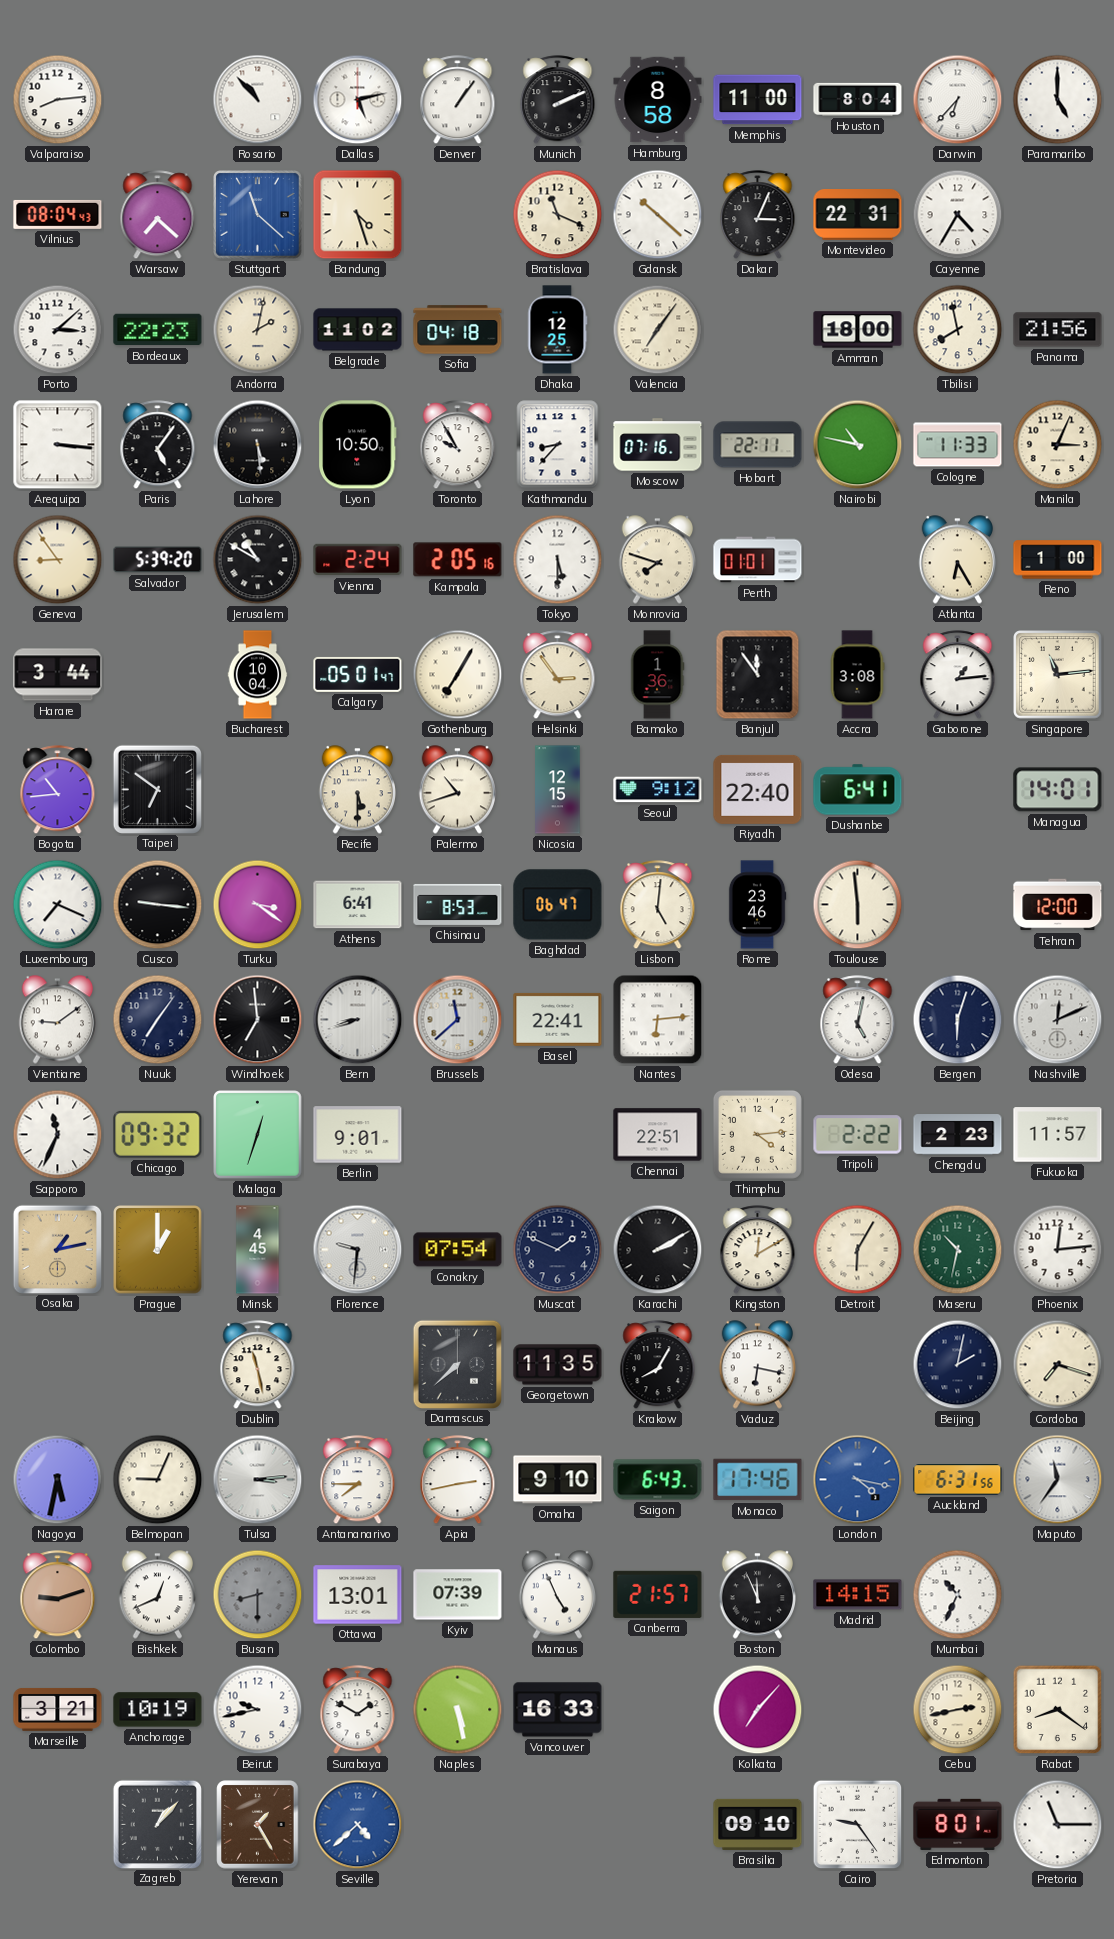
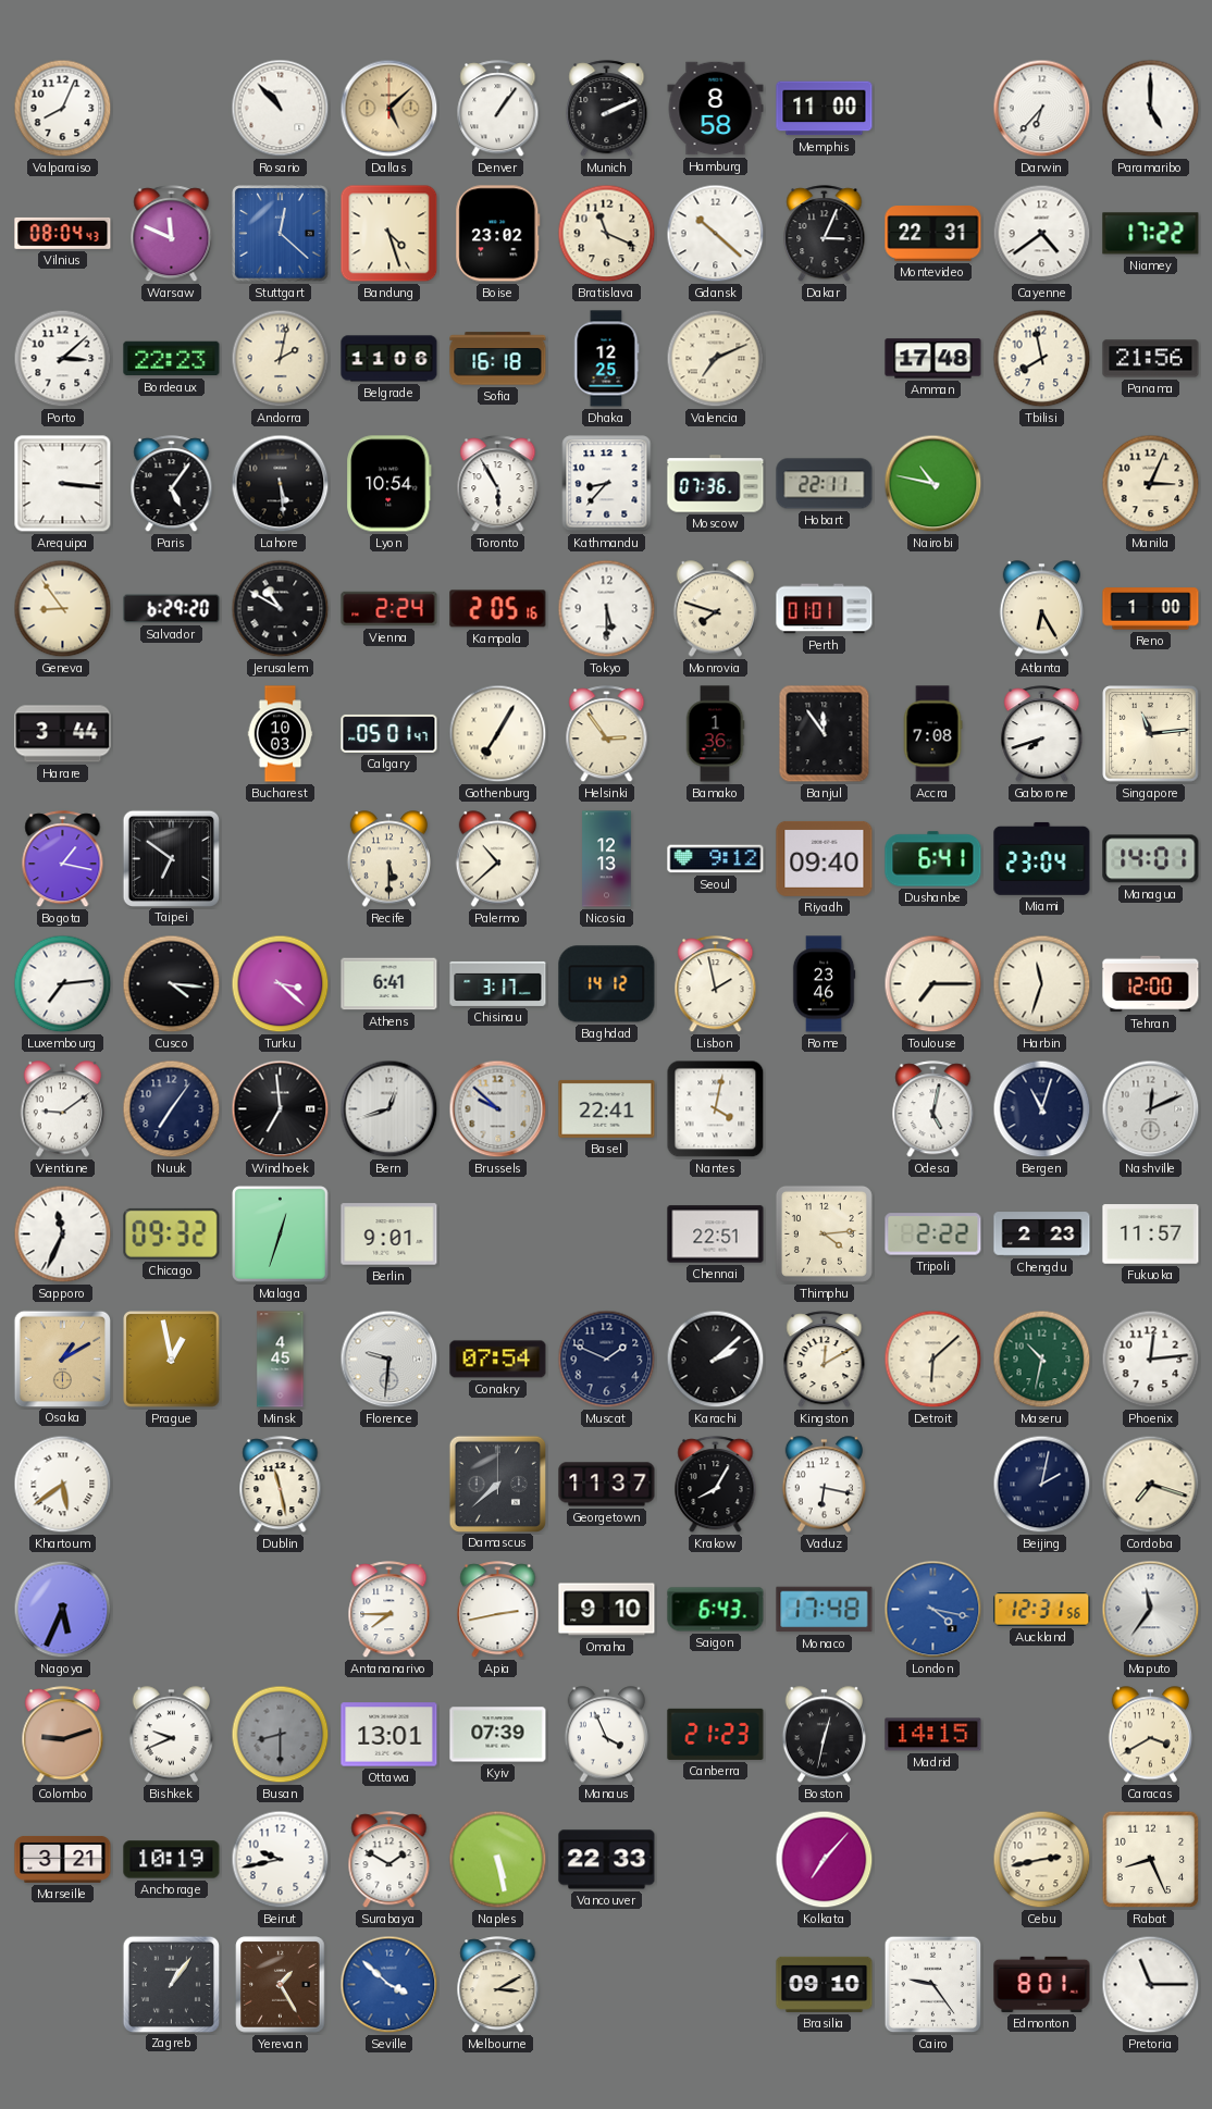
Valparaiso: 8:14 -> 8:04 (63, 109)
Dallas: 5:13 -> 5:08 (389, 109)
Dallas dial: white -> champagne (389, 109)
Houston: 8:04 -> none (858, 99)
Warsaw: 7:22 -> 11:49 (172, 234)
Stuttgart: 11:22 -> 12:22 (281, 234)
Boise: none -> 23:02 (498, 234)
Cayenne: 4:35 -> 4:39 (1042, 234)
Niamey: none -> 17:22 (1151, 234)
Belgrade: 11:02 -> 11:06 (389, 359)
Sofia: 04:18 -> 16:18 (498, 359)
Valencia: 7:06 -> 7:11 (716, 359)
Amman: 18:00 -> 17:48 (933, 359)
Lyon: 10:50 -> 10:54 (389, 484)
Toronto: 9:55 -> 5:55 (498, 484)
Moscow: 07:16 -> 07:36 (716, 484)
Cologne: 11:33 -> none (958, 445)
Salvador: 5:39 -> 6:29 (172, 609)
Bucharest: 10:04 -> 10:03 (281, 734)
Accra: 3:08 -> 7:08 (932, 734)
Gaborone: 1:14 -> 7:42 (1042, 734)
Bogota: 10:44 -> 1:17 (63, 859)
Palermo: 10:42 -> 10:38 (497, 859)
Nicosia: 12:15 -> 12:13 (607, 859)
Riyadh: 22:40 -> 09:40 (825, 858)
Miami: none -> 23:04 (1042, 858)
Luxembourg: 7:19 -> 7:14 (63, 984)
Cusco: 9:16 -> 4:16 (172, 984)
Turku: 3:21 -> 3:22 (281, 984)
Chisinau: 8:53 -> 3:17 (498, 983)
Baghdad: 06:47 -> 14:12 (607, 984)
Lisbon: 5:01 -> 1:58 (716, 984)
Toulouse: 5:59 -> 7:15 (933, 984)
Harbin: none -> 11:33 (1042, 984)
Bern: 8:42 -> 12:42 (389, 1109)
Brussels: 11:38 -> 9:52 (498, 1109)
Nantes: 6:14 -> 4:02 (716, 1109)
Bergen: 6:03 -> 11:03 (1042, 1109)
Osaka: 1:13 -> 1:10 (62, 1359)
Prague: 1:00 -> 12:58 (172, 1360)
Karachi: 2:10 -> 2:08 (716, 1360)
Detroit: 6:05 -> 6:08 (933, 1360)
Khartoum: none -> 5:39 (63, 1485)
Georgetown: 11:35 -> 11:37 (607, 1485)
Nagoya: 5:32 -> 5:34 (63, 1610)
Belmopan: 9:04 -> none (158, 1480)
Tulsa: 3:14 -> none (258, 1480)
Monaco: 17:46 -> 17:48 (825, 1610)
Auckland: 6:31 -> 12:31 (1042, 1610)
Bishkek: 12:41 -> 9:41 (171, 1735)
Manaus: 4:56 -> 3:56 (606, 1735)
Canberra: 21:57 -> 21:23 (716, 1734)
Boston: 11:56 -> 12:32 (824, 1735)
Mumbai: 10:34 -> none (958, 1595)
Caracas: none -> 3:40 (1150, 1735)
Vancouver: 16:33 -> 22:33 (607, 1860)
Rabat: 8:21 -> 8:26 (1151, 1860)
Zagreb: 1:07 -> 1:06 (171, 1984)
Seville: 4:38 -> 3:52 (389, 1985)
Melbourne: none -> 3:10 (498, 1985)
